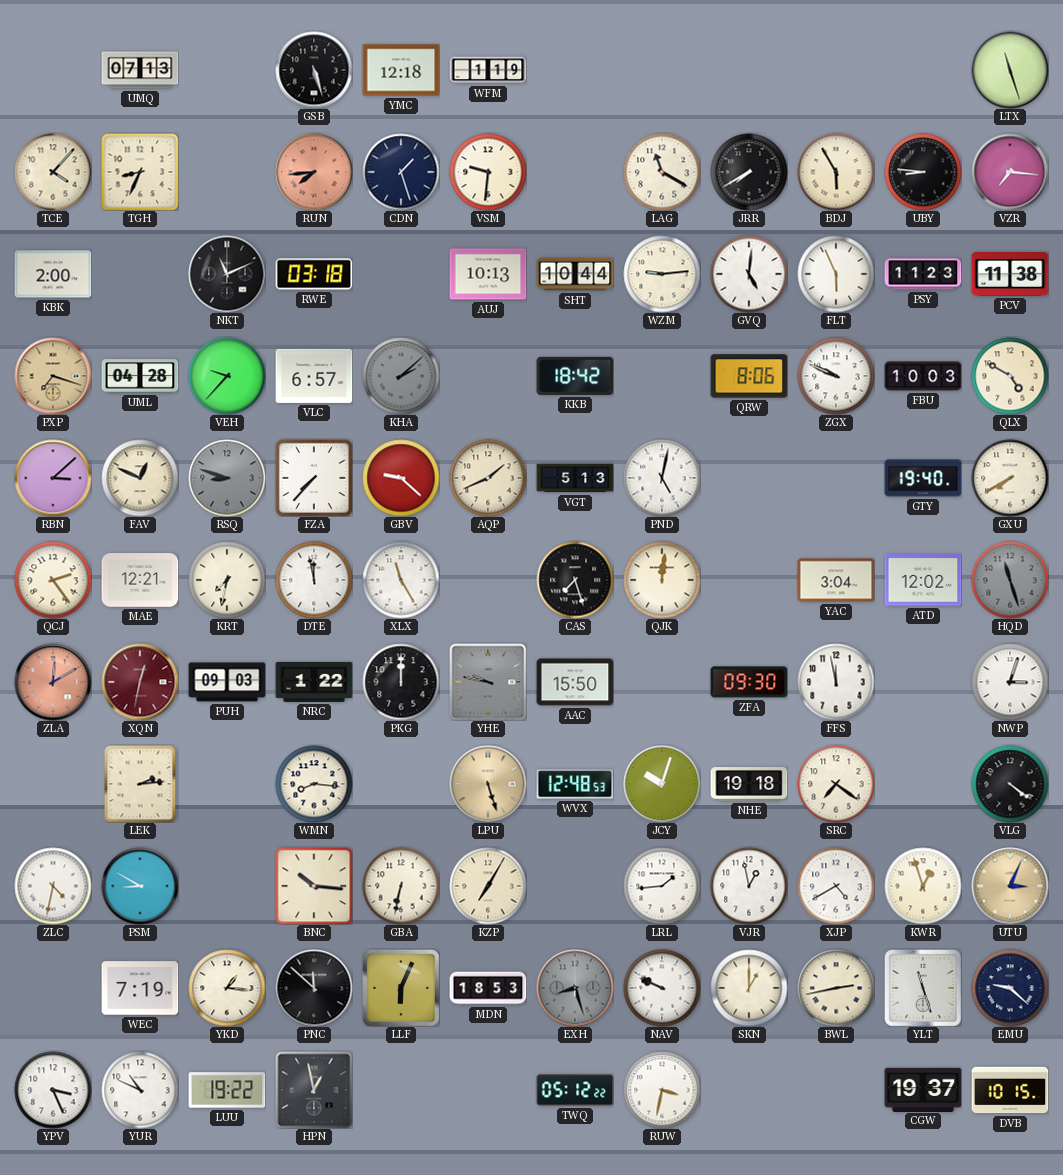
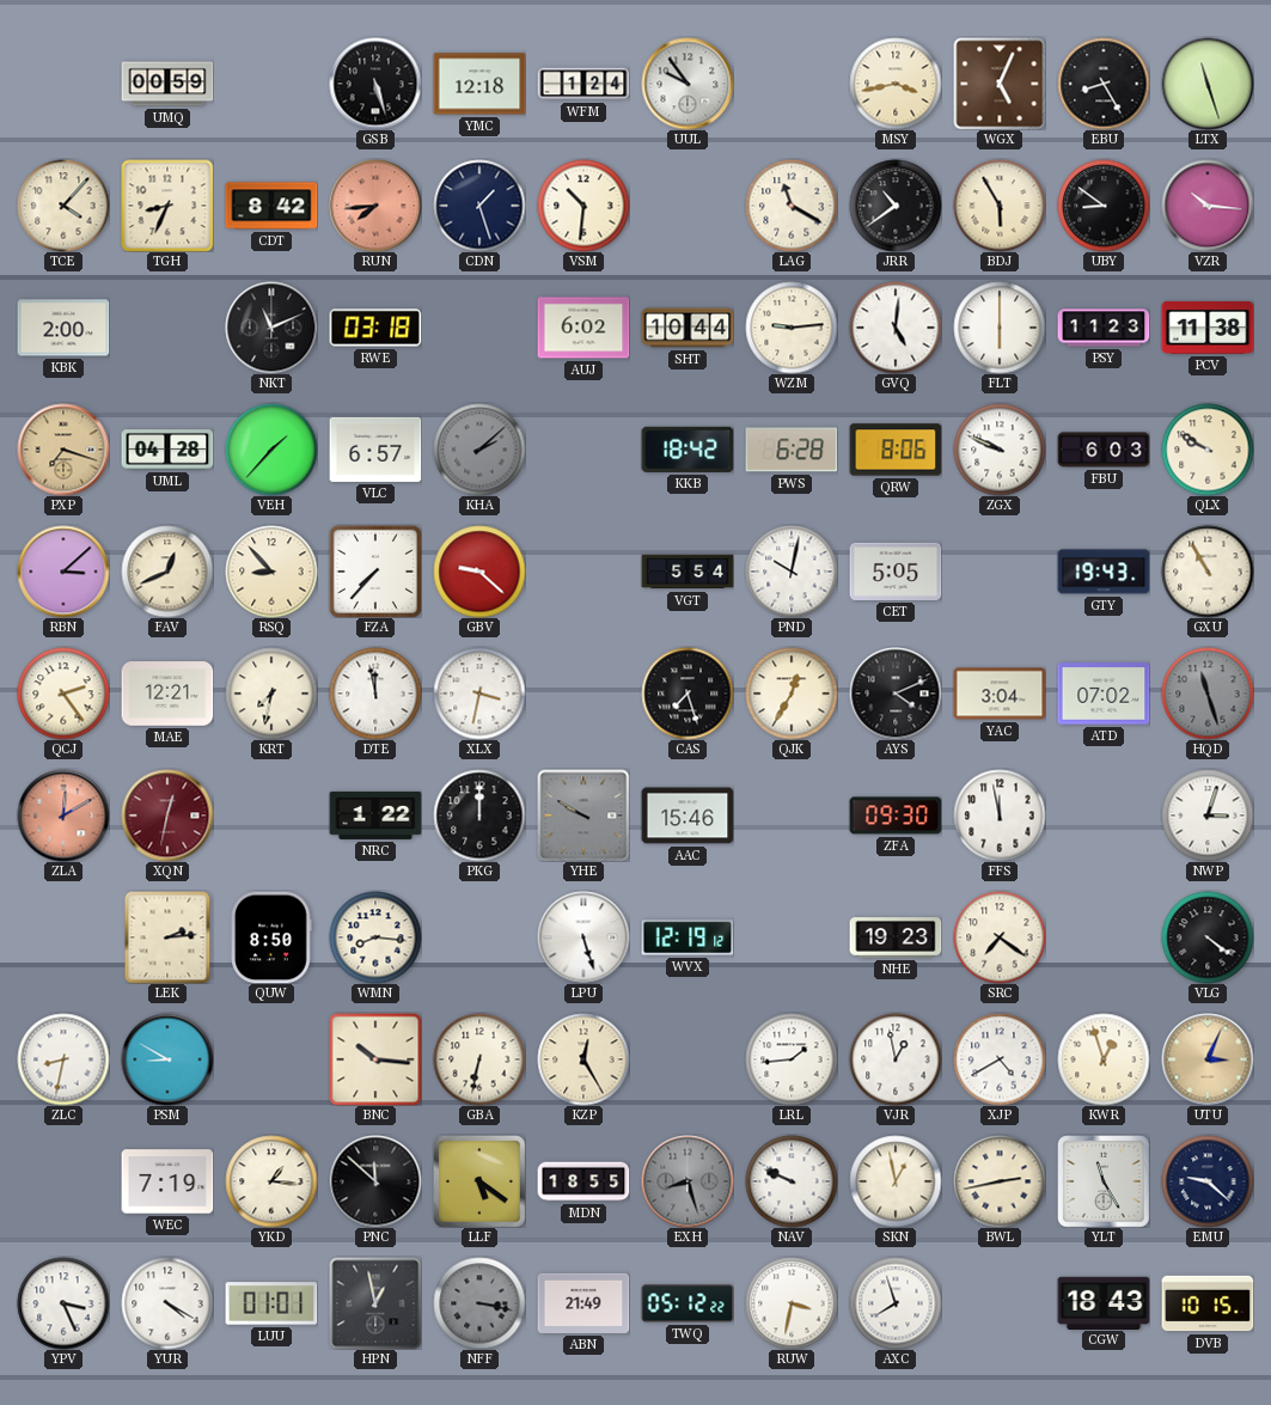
UMQ: 07:13 -> 00:59 (167, 84)
WFM: 1:19 -> 1:24 (583, 84)
UUL: none -> 9:54 (688, 84)
MSY: none -> 3:43 (896, 84)
WGX: none -> 5:04 (1000, 84)
EBU: none -> 8:25 (1104, 84)
CDT: none -> 8:42 (271, 206)
VSM: 9:31 -> 10:31 (583, 206)
JRR: 7:40 -> 10:39 (896, 206)
UBY: 8:46 -> 8:51 (1104, 206)
VZR: 7:16 -> 10:16 (1208, 206)
AUJ: 10:13 -> 6:02 (583, 328)
FLT: 5:56 -> 6:00 (1000, 328)
VEH: 9:37 -> 1:37 (271, 450)
PWS: none -> 6:28 (792, 450)
FBU: 10:03 -> 6:03 (1104, 450)
QLX: 4:50 -> 9:50 (1208, 450)
FAV: 12:49 -> 12:41 (167, 572)
RSQ: 8:48 -> 8:53 (271, 572)
RSQ dial: grey -> cream (271, 572)
AQP: 1:41 -> none (488, 478)
VGT: 5:13 -> 5:54 (688, 572)
PND: 5:02 -> 10:02 (792, 572)
CET: none -> 5:05 (896, 572)
GTY: 19:40 -> 19:43 (1104, 572)
GXU: 7:40 -> 10:55 (1208, 572)
XLX: 11:25 -> 3:32 (479, 694)
QJK: 12:01 -> 12:35 (792, 694)
AYS: none -> 4:11 (896, 694)
ATD: 12:02 -> 07:02 (1104, 694)
PUH: 09:03 -> none (227, 682)
YHE: 9:47 -> 9:50 (583, 815)
AAC: 15:50 -> 15:46 (688, 815)
QUW: none -> 8:50 (271, 937)
LPU dial: champagne -> white (583, 937)
WVX: 12:48 -> 12:19 (688, 937)
JCY: 10:03 -> none (662, 784)
NHE: 19:18 -> 19:23 (896, 937)
ZLC: 4:32 -> 8:32 (63, 1059)
KZP: 7:05 -> 12:25 (583, 1059)
LLF: 6:04 -> 5:21 (479, 1181)
MDN: 18:53 -> 18:55 (583, 1181)
SKN: 1:00 -> 12:58 (896, 1181)
YLT: 11:27 -> 11:25 (1104, 1181)
YUR: 10:49 -> 4:20 (167, 1303)
LUU: 19:22 -> 01:01 (271, 1303)
NFF: none -> 3:17 (479, 1303)
ABN: none -> 21:49 (583, 1303)
AXC: none -> 7:57 (896, 1303)
CGW: 19:37 -> 18:43 (1104, 1302)
